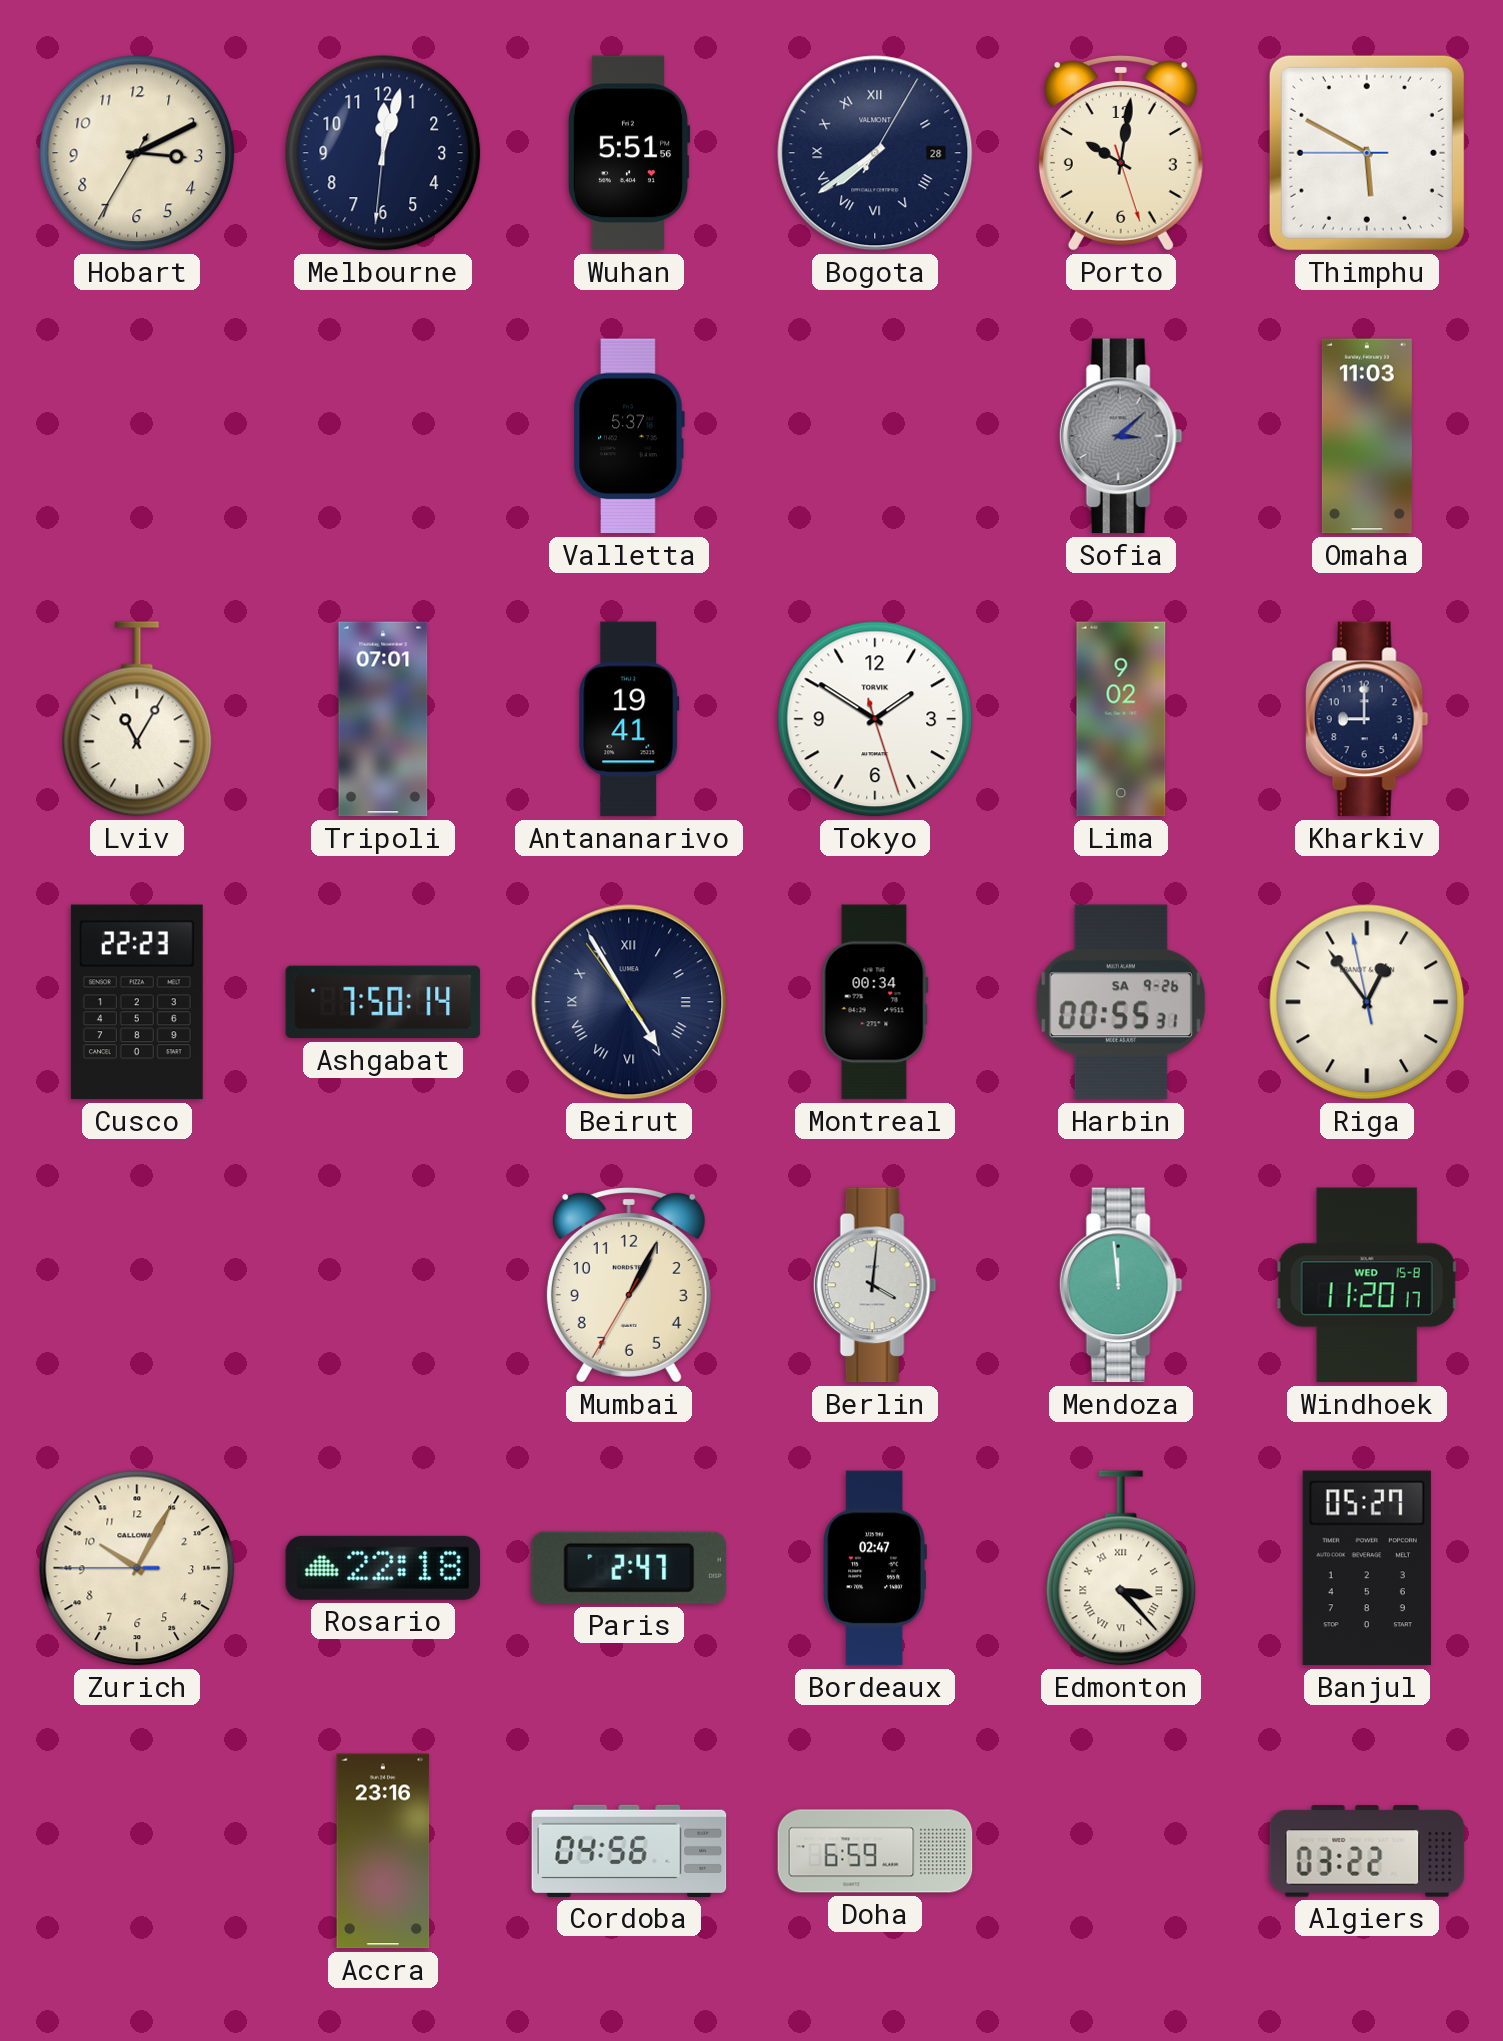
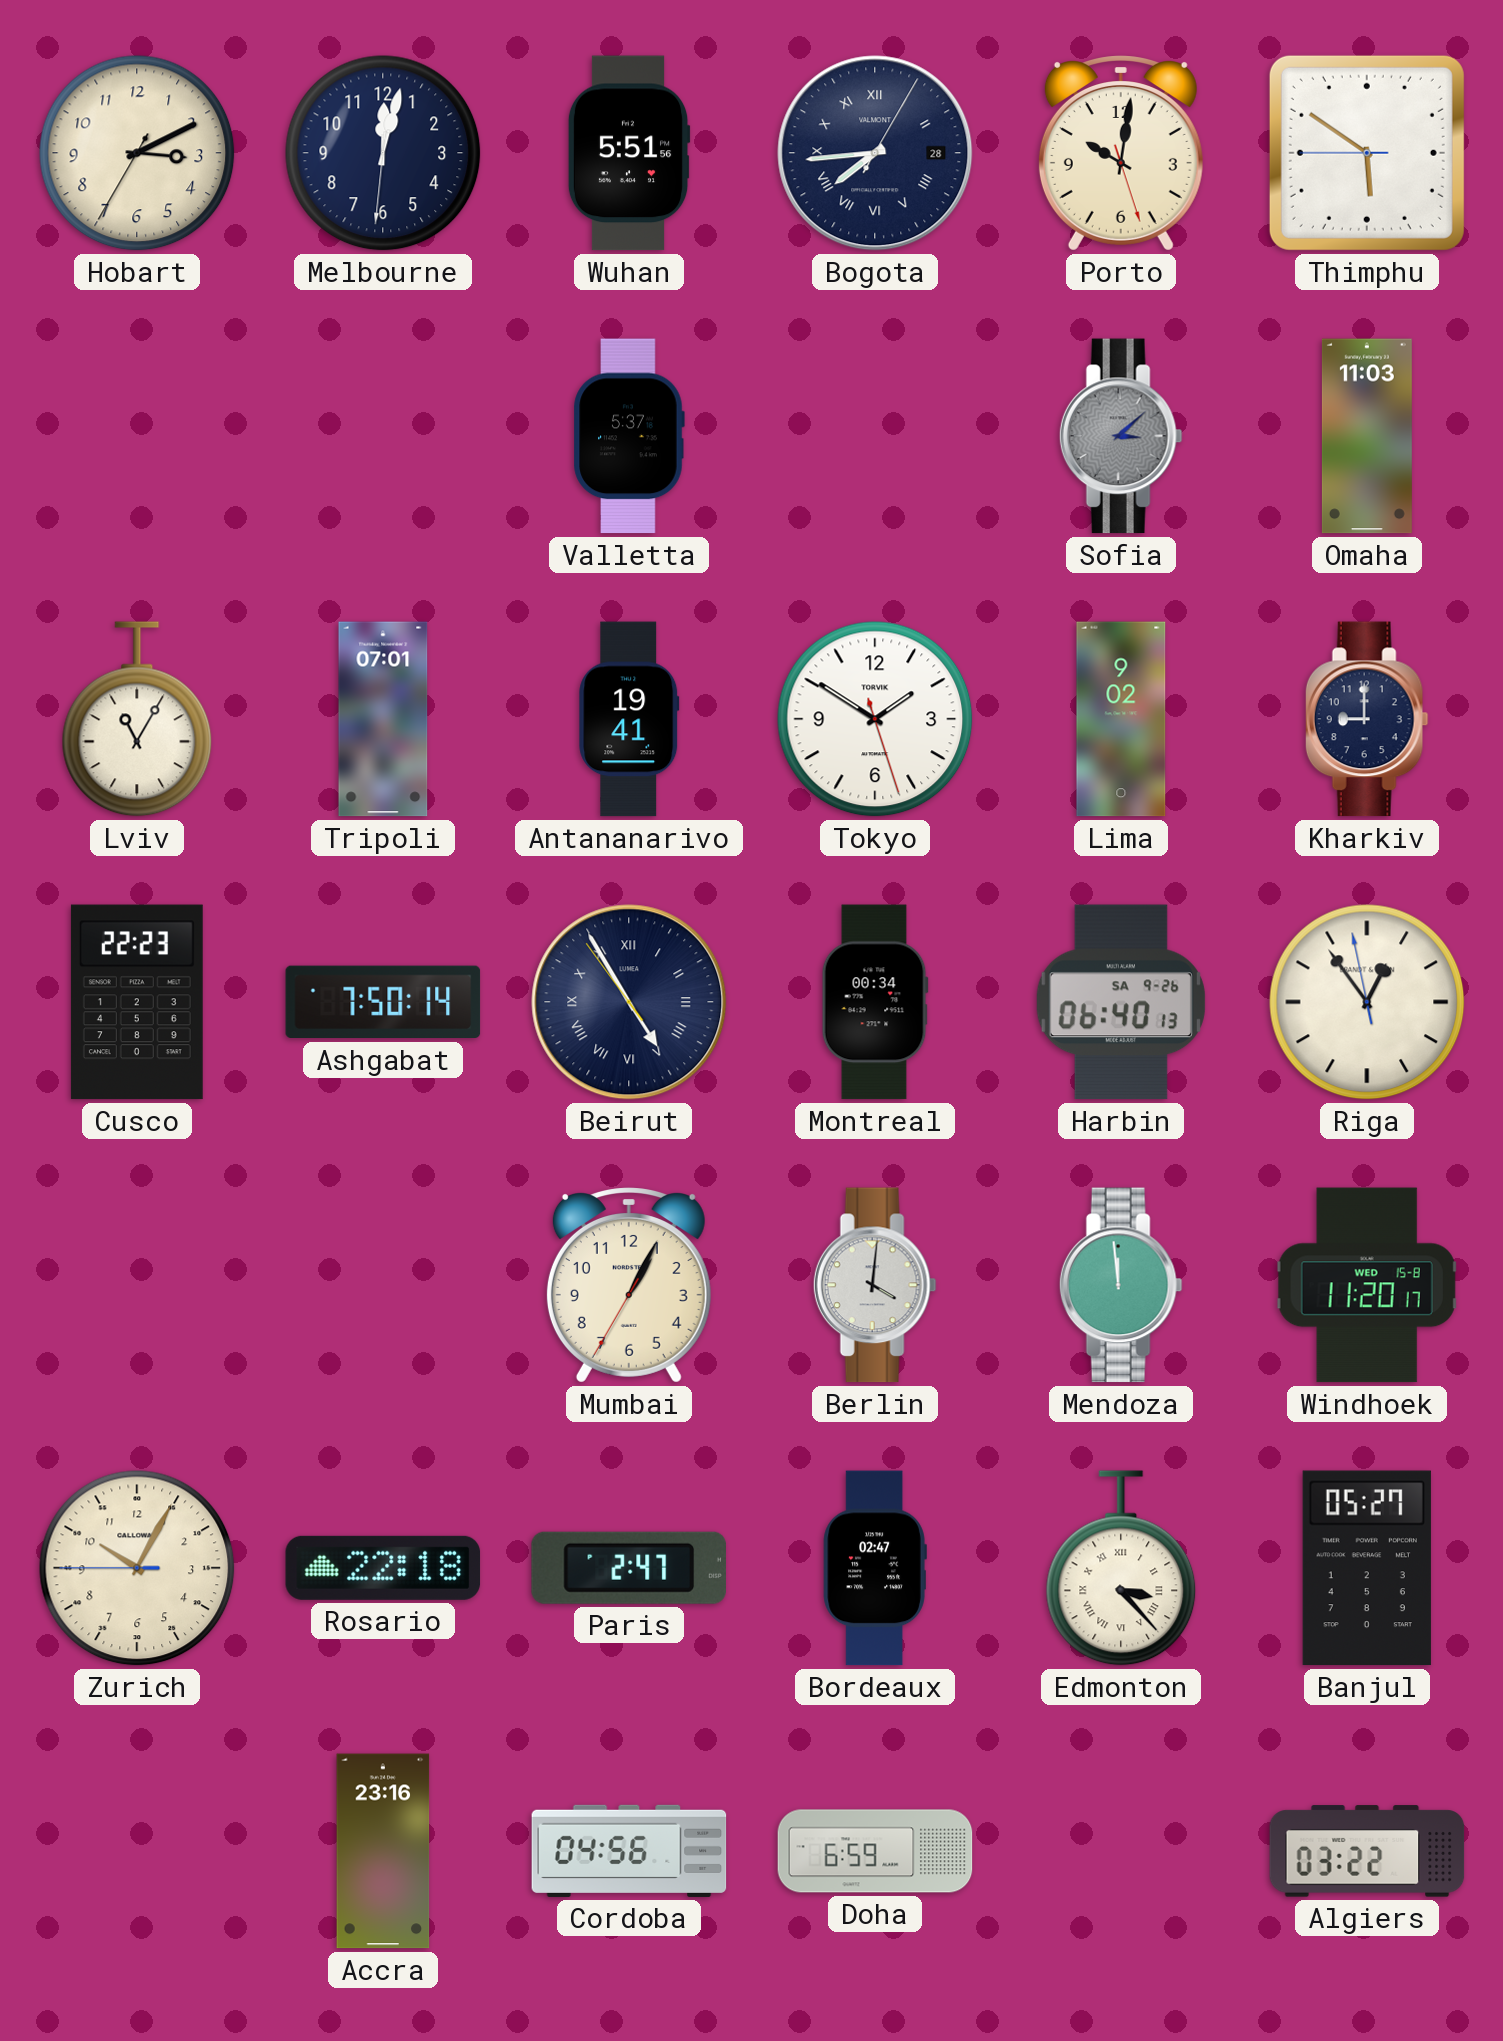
Bogota: 7:39 -> 7:44 (875, 153)
Thimphu: 5:49 -> 5:50 (1367, 153)
Harbin: 00:55 -> 06:40 (1121, 1002)
